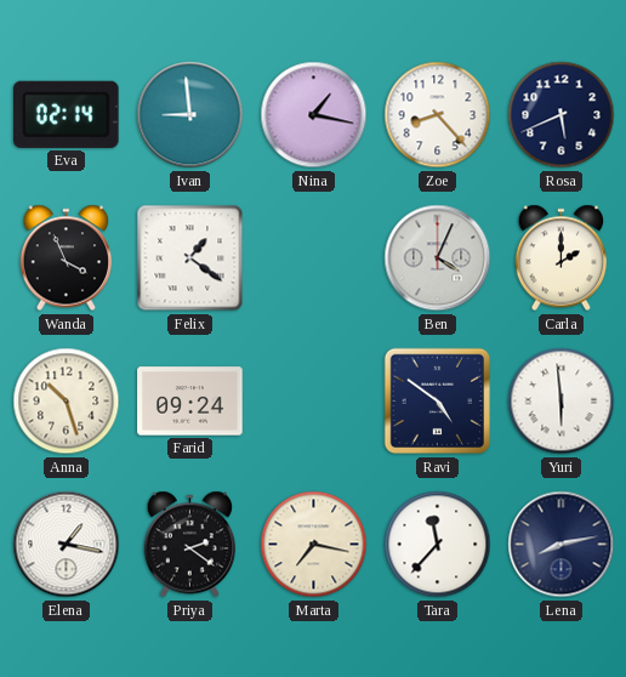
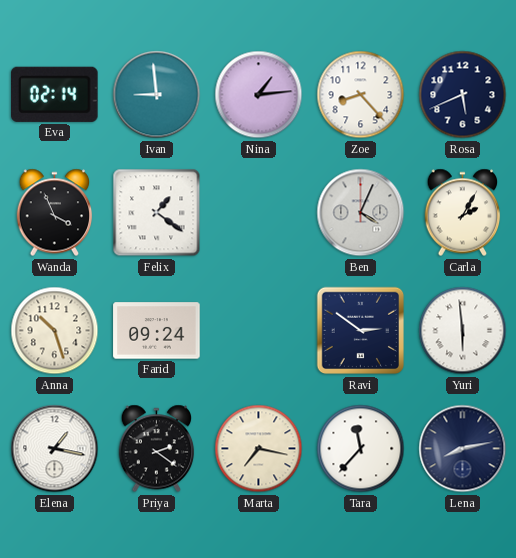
Nina: 1:17 -> 1:14 (259, 95)
Carla: 2:00 -> 2:05 (463, 213)
Ravi: 4:51 -> 2:51 (361, 331)
